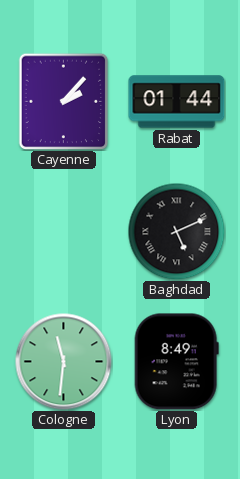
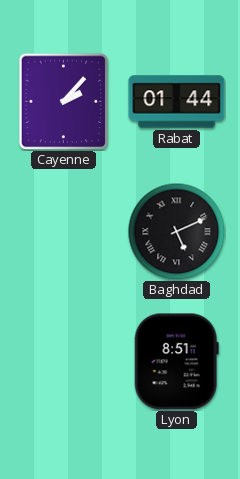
Cologne: 11:31 -> none (64, 362)
Lyon: 8:49 -> 8:51 (176, 362)
